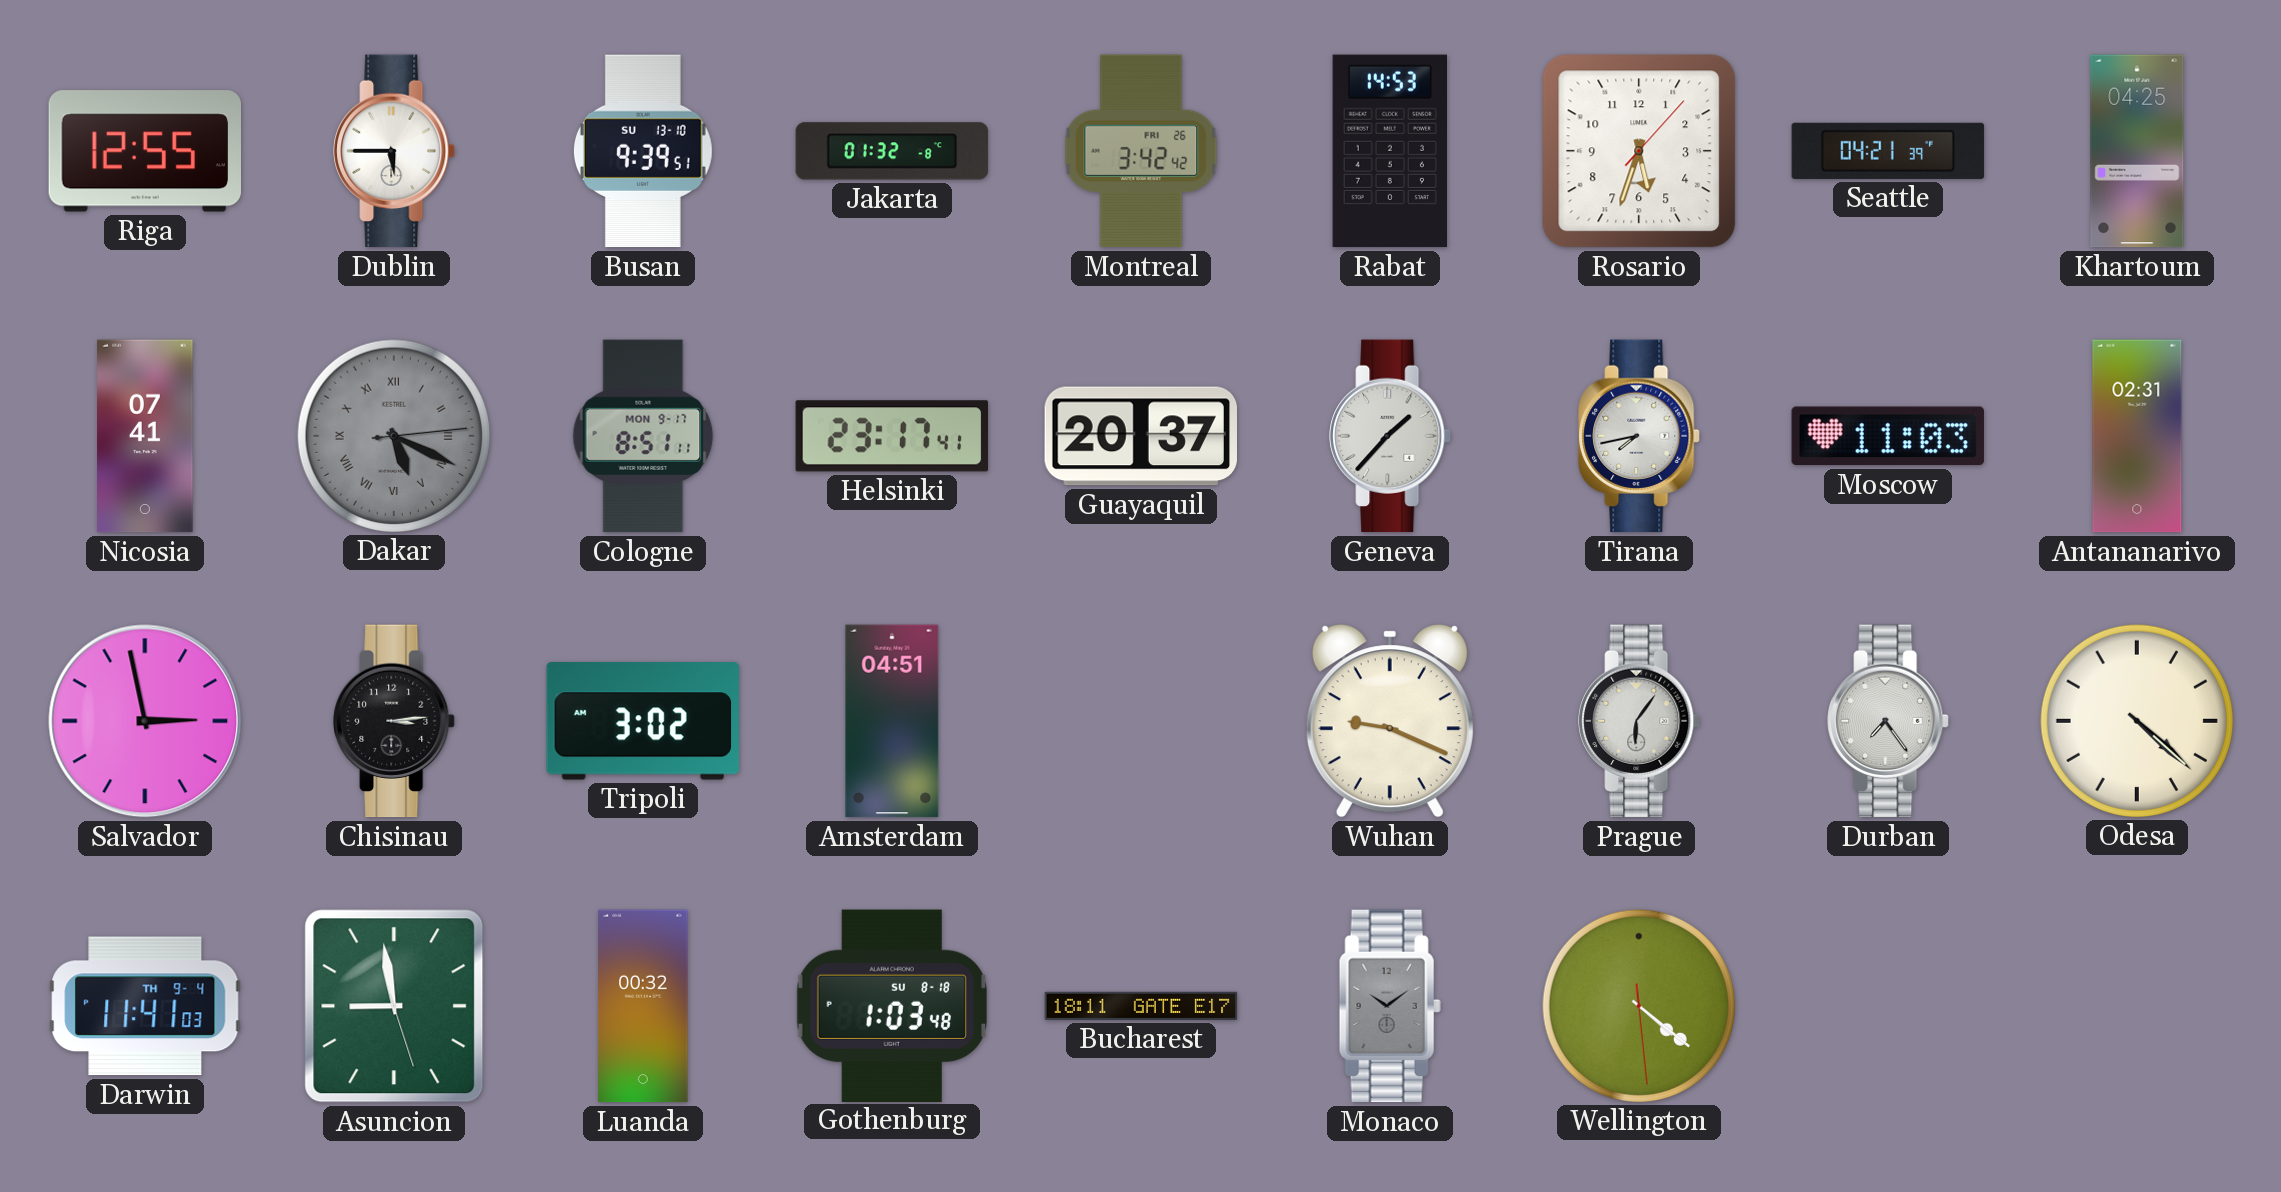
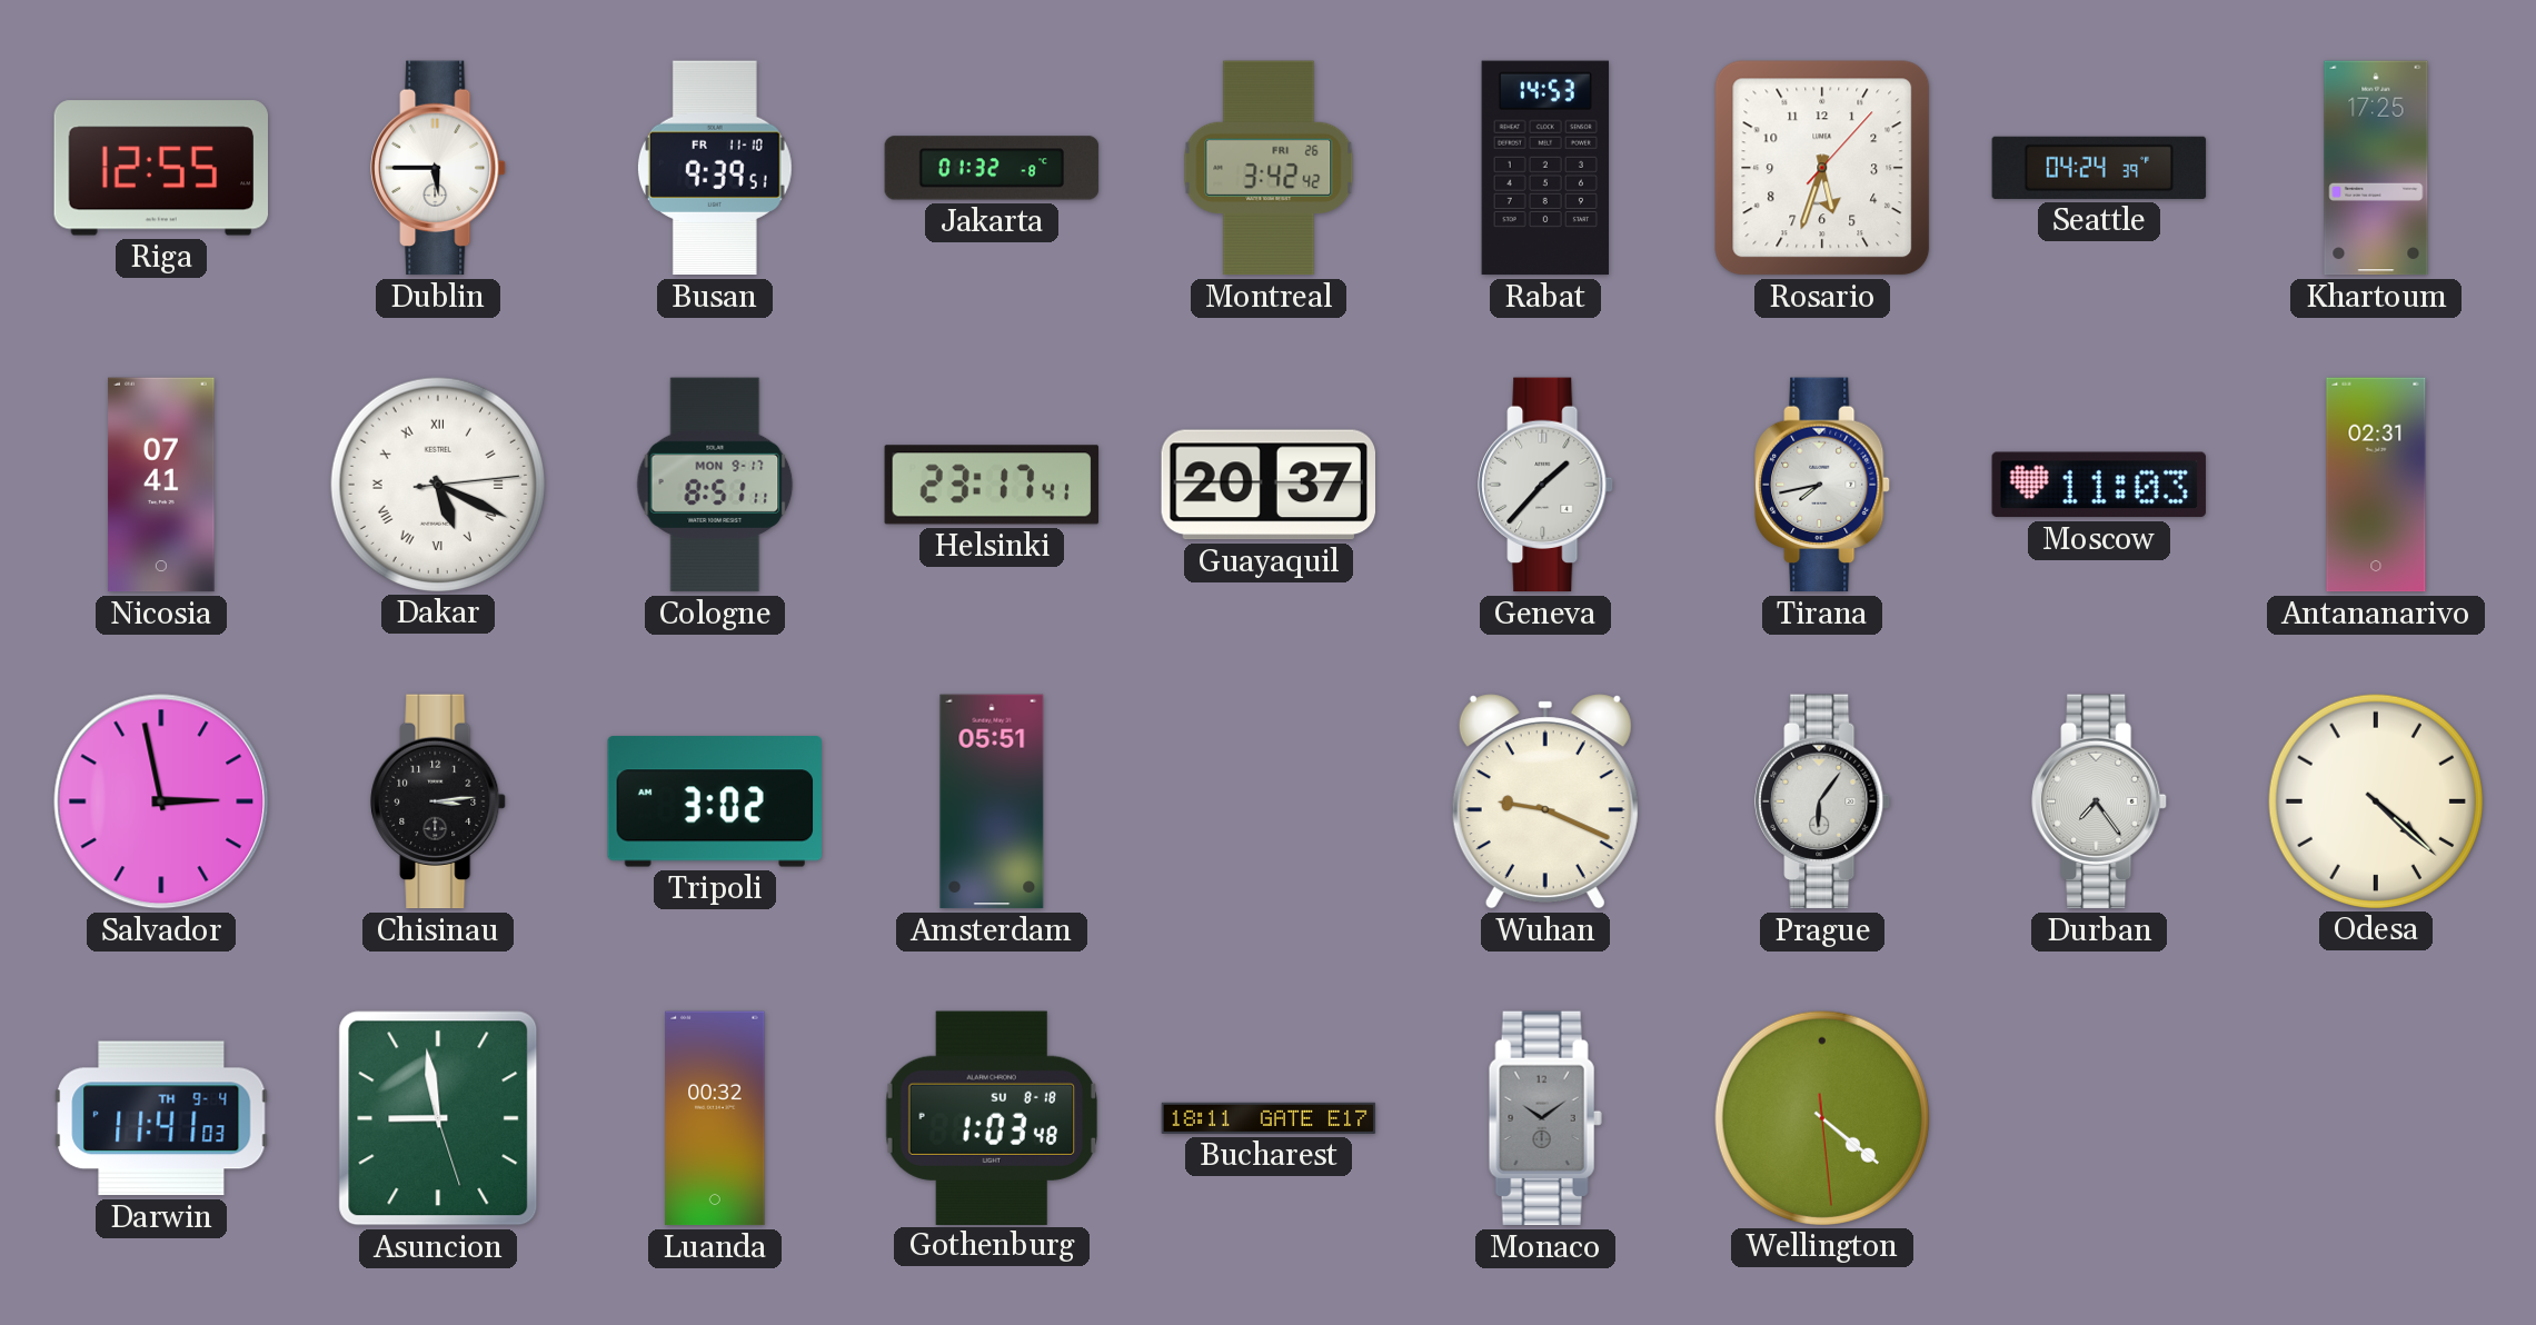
Busan date: SU 13-10 -> FR 11-10 (715, 168)
Seattle: 04:21 -> 04:24 (2099, 168)
Khartoum: 04:25 -> 17:25 (2376, 168)
Dakar dial: grey -> white (437, 484)
Amsterdam: 04:51 -> 05:51 (992, 801)
